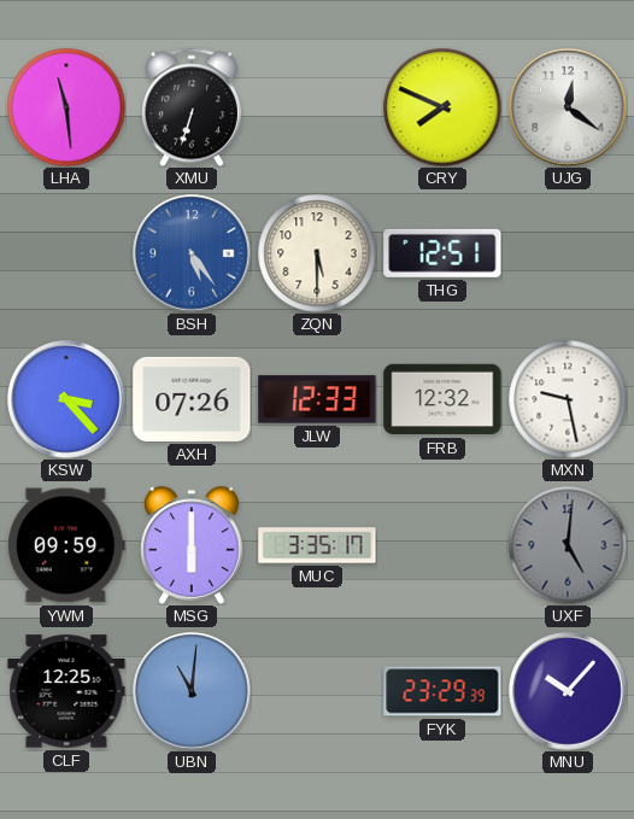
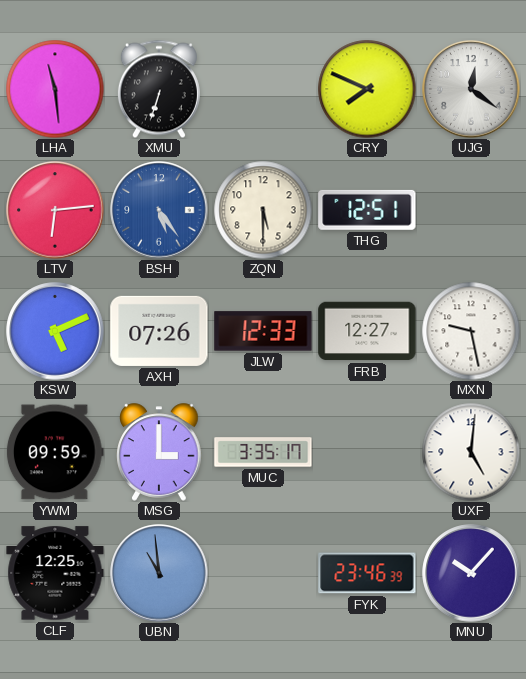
LTV: none -> 6:14 (55, 210)
KSW: 3:23 -> 5:11 (55, 331)
FRB: 12:32 -> 12:27 (367, 331)
MSG: 6:00 -> 3:00 (159, 452)
UXF dial: grey -> white (471, 452)
UBN: 11:01 -> 10:59 (159, 573)
FYK: 23:29 -> 23:46 (367, 573)
